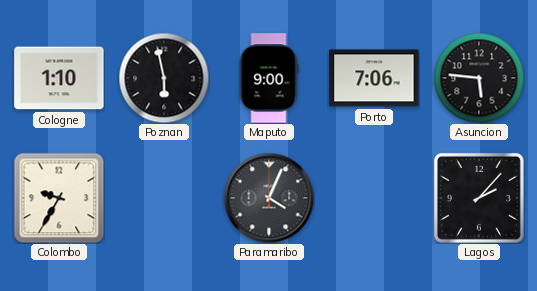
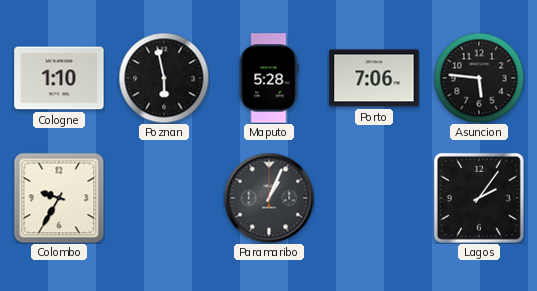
Maputo: 9:00 -> 5:28 (269, 78)
Paramaribo: 4:04 -> 1:04 (269, 198)
Lagos: 2:07 -> 2:06 (479, 198)
